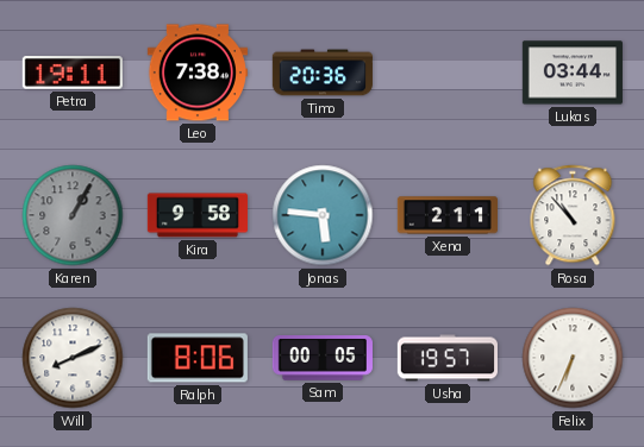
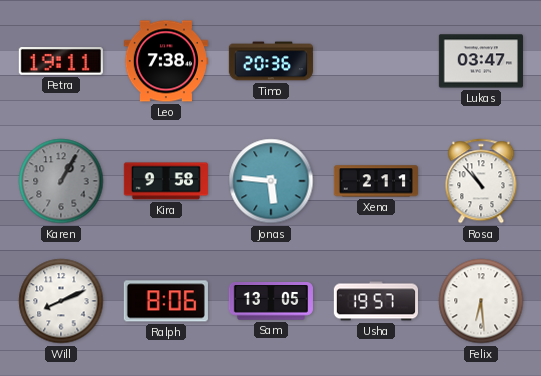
Lukas: 03:44 -> 03:47 (481, 61)
Sam: 00:05 -> 13:05 (271, 301)
Felix: 6:34 -> 6:29 (481, 301)
